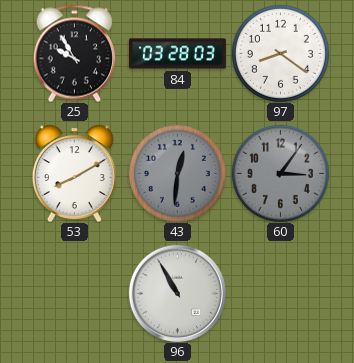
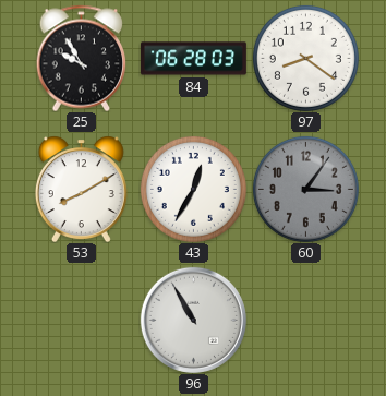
84: 03:28 -> 06:28 (193, 59)
43: 12:31 -> 12:35 (193, 189)
43 dial: grey -> white (193, 189)
